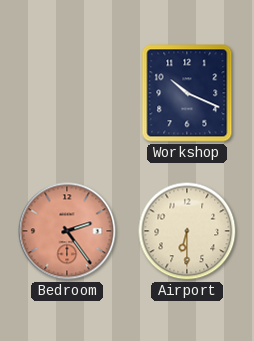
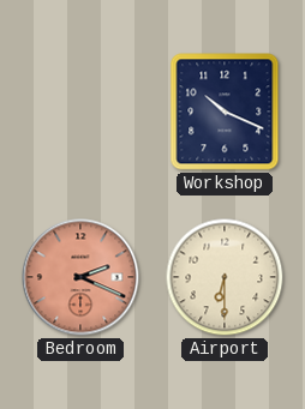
Bedroom: 2:24 -> 2:19 (80, 277)
